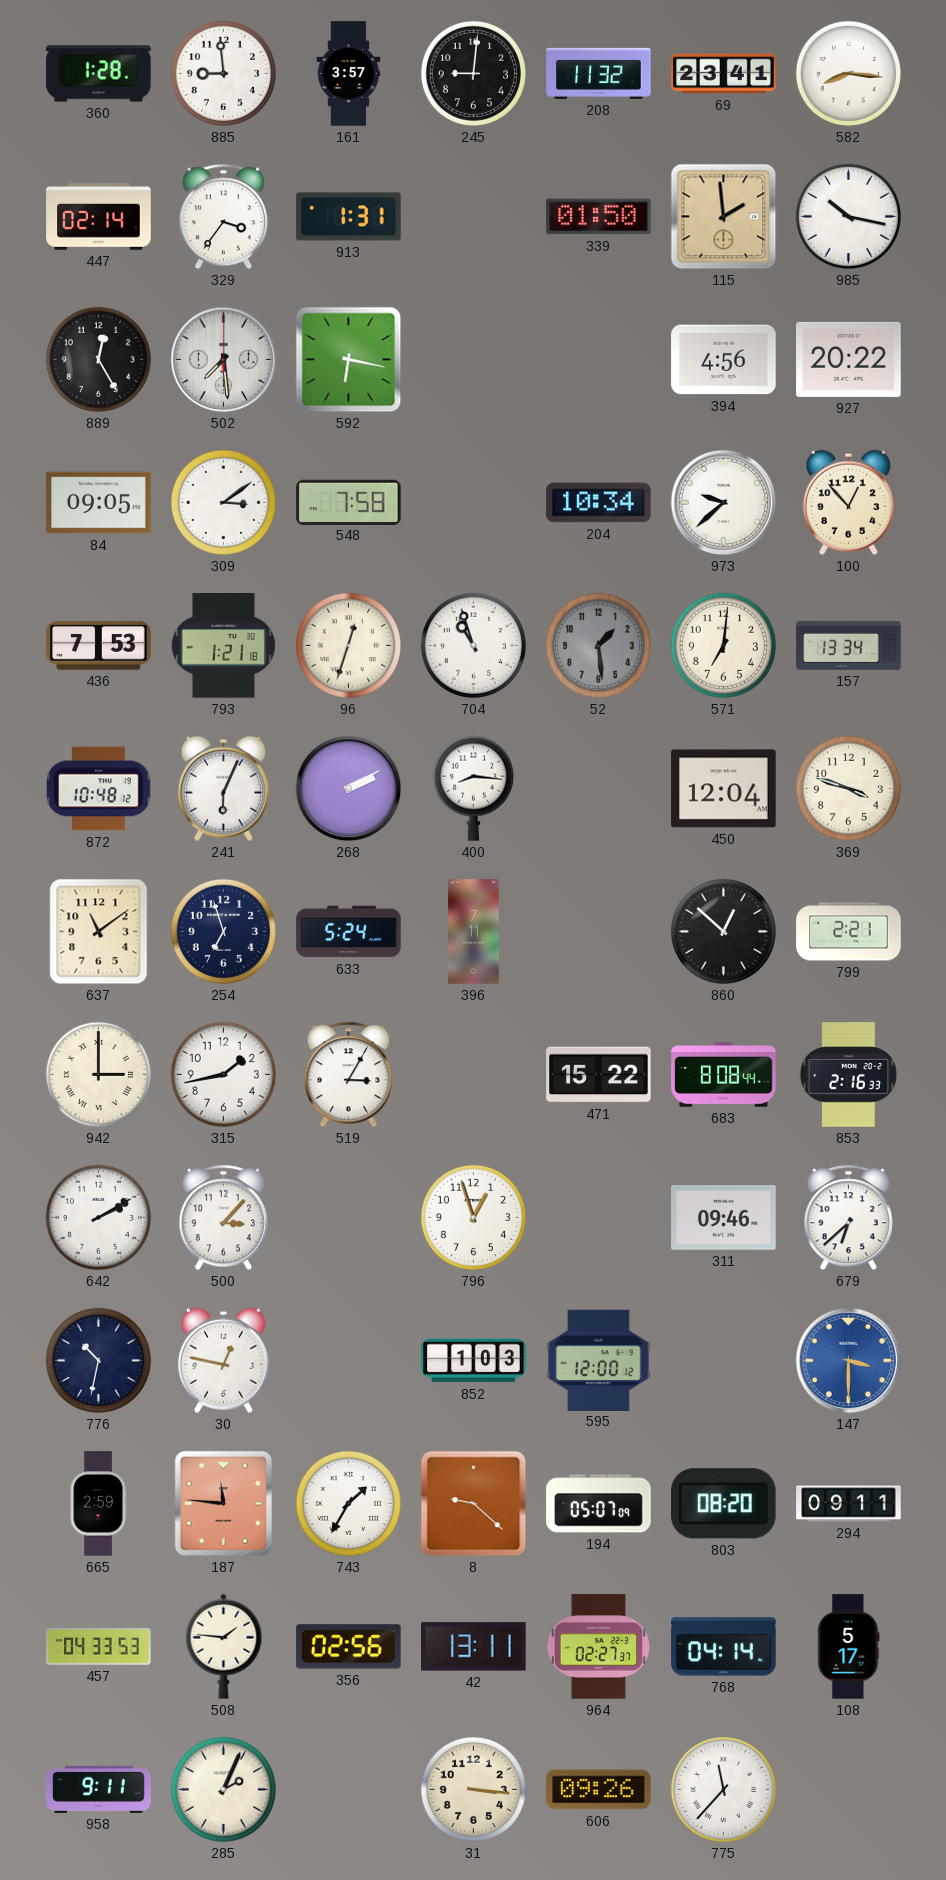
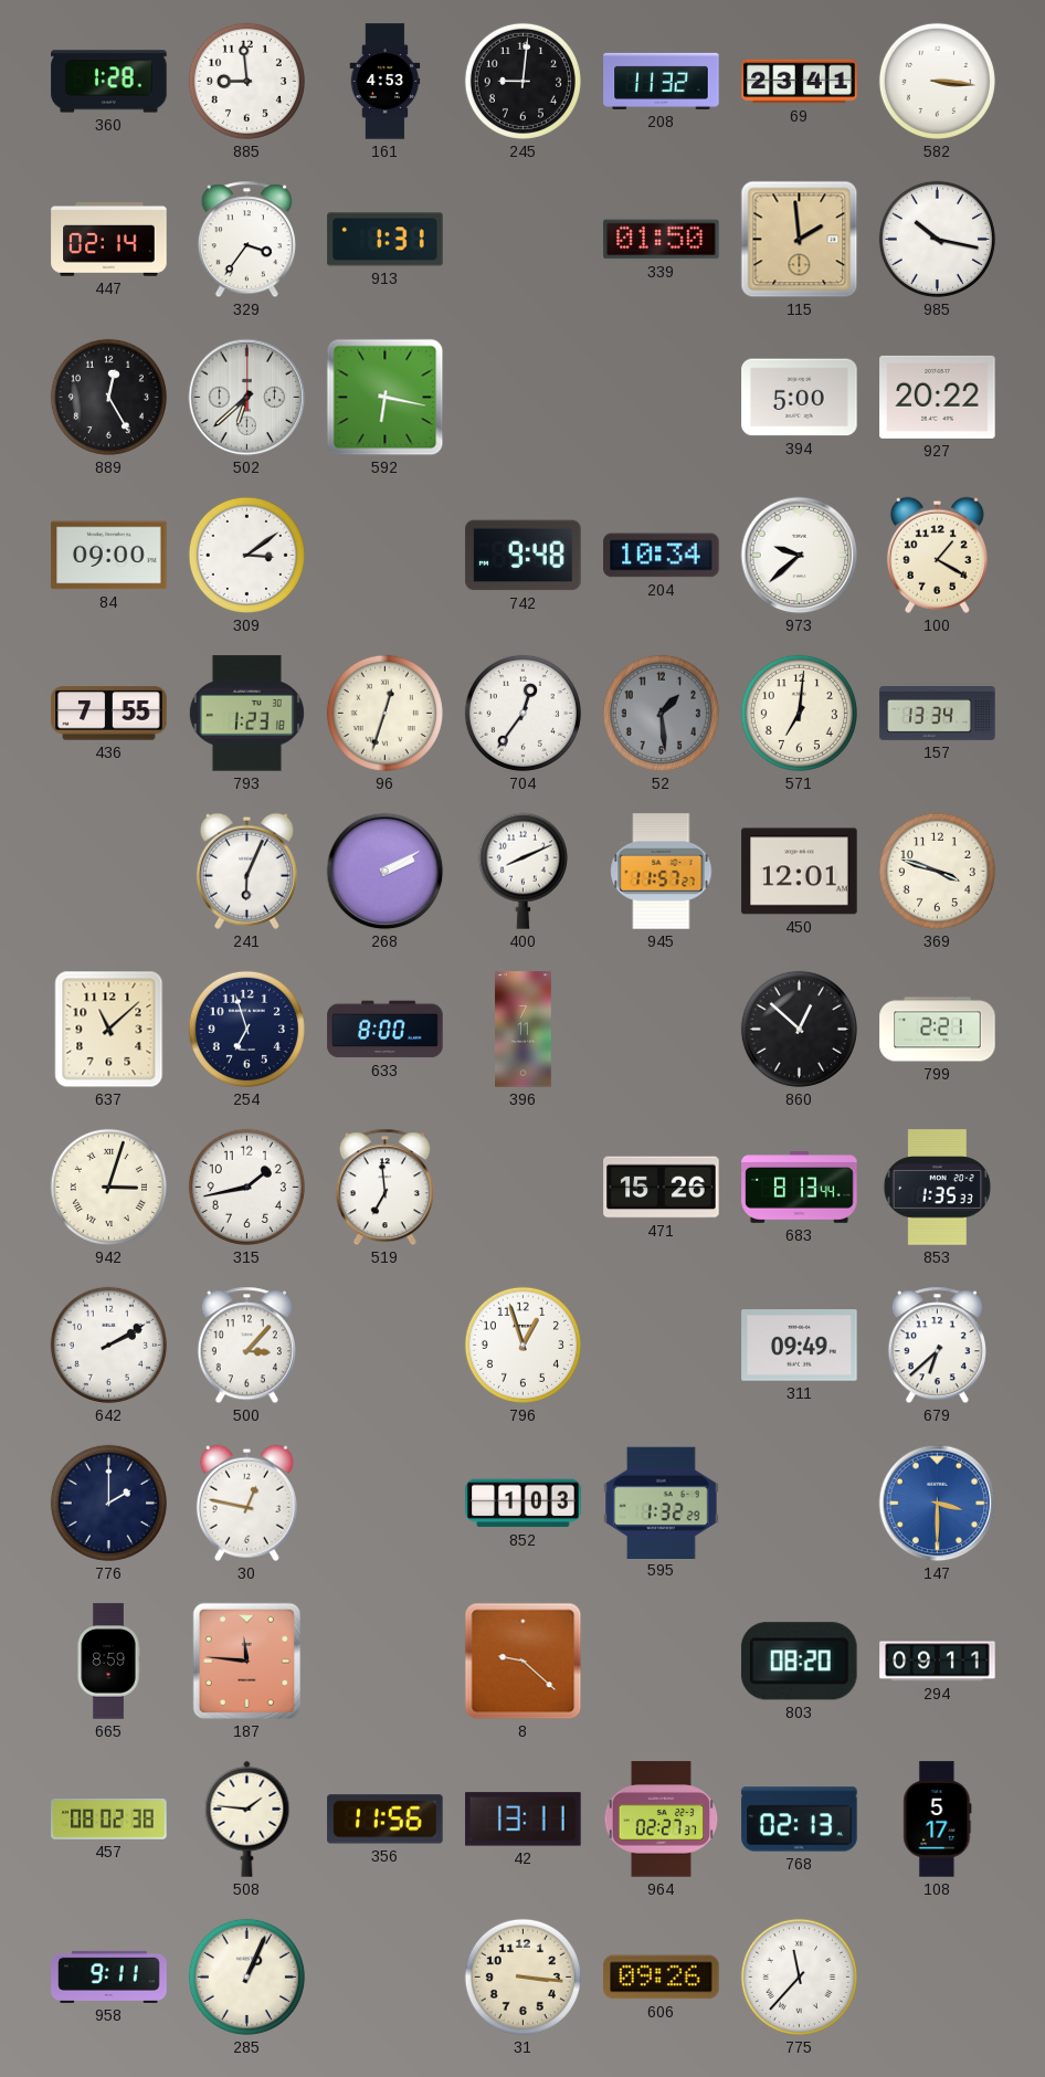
161: 3:57 -> 4:53 (386, 82)
582: 8:16 -> 3:16 (937, 81)
502: 7:29 -> 6:38 (247, 398)
394: 4:56 -> 5:00 (800, 398)
84: 09:05 -> 09:00 (109, 556)
548: 7:58 -> none (349, 502)
742: none -> 9:48 (524, 556)
100: 12:53 -> 1:20 (937, 555)
436: 7:53 -> 7:55 (109, 714)
793: 1:21 -> 1:23 (246, 714)
704: 10:57 -> 12:36 (522, 713)
872: 10:48 -> none (99, 789)
400: 8:16 -> 8:11 (522, 871)
945: none -> 11:57 (662, 872)
450: 12:04 -> 12:01 (800, 872)
637: 11:09 -> 11:08 (109, 1030)
633: 5:24 -> 8:00 (386, 1030)
942: 3:00 -> 3:03 (108, 1187)
519: 3:05 -> 6:59 (384, 1188)
471: 15:22 -> 15:26 (662, 1188)
683: 8:08 -> 8:13 (800, 1188)
853: 2:16 -> 1:35 (937, 1188)
311: 09:46 -> 09:49 (800, 1346)
776: 10:32 -> 2:00 (108, 1503)
595: 12:00 -> 1:32 (662, 1503)
665: 2:59 -> 8:59 (108, 1662)
743: 1:35 -> none (348, 1503)
194: 05:07 -> none (599, 1504)
457: 04:33 -> 08:02 (109, 1820)
356: 02:56 -> 11:56 (386, 1820)
768: 04:14 -> 02:13 (800, 1820)
285: 2:04 -> 1:04 (246, 1976)
